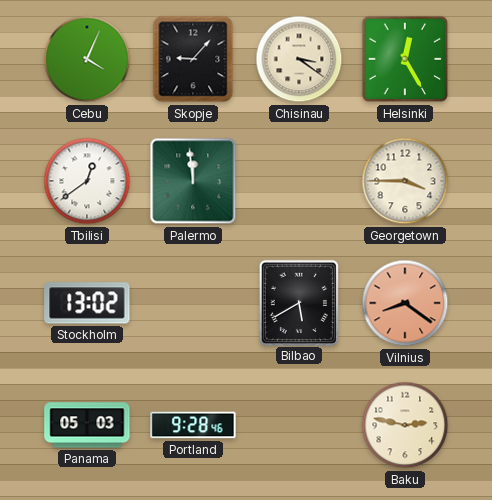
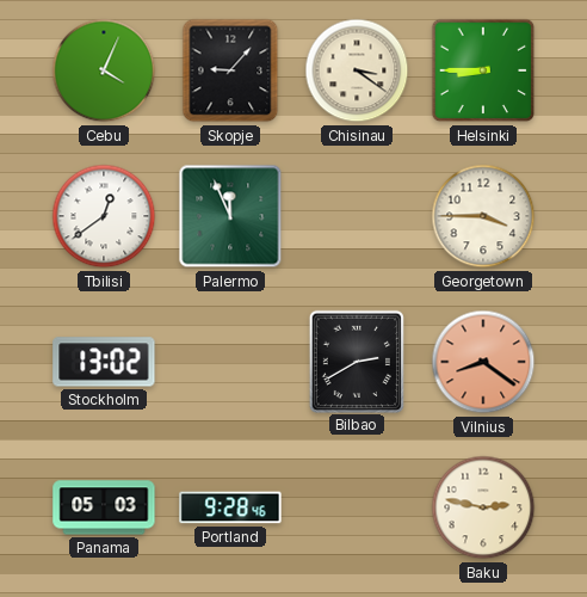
Helsinki: 12:25 -> 8:45 (483, 70)
Palermo: 11:59 -> 11:56 (230, 216)
Bilbao: 5:40 -> 2:40 (357, 361)
